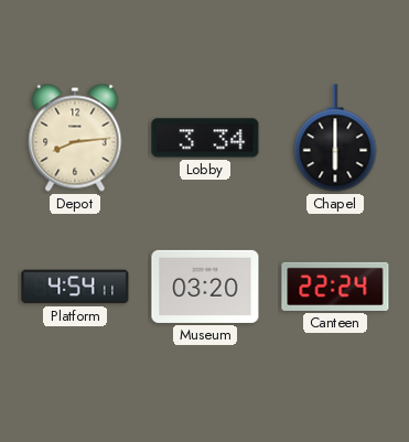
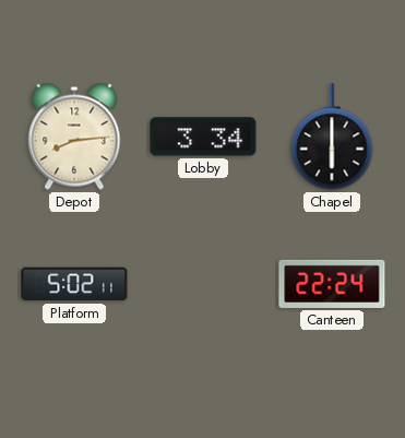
Platform: 4:54 -> 5:02 (74, 284)
Museum: 03:20 -> none (205, 287)
